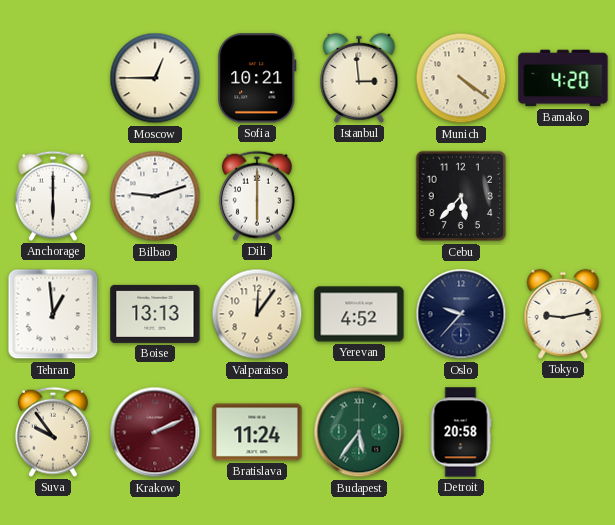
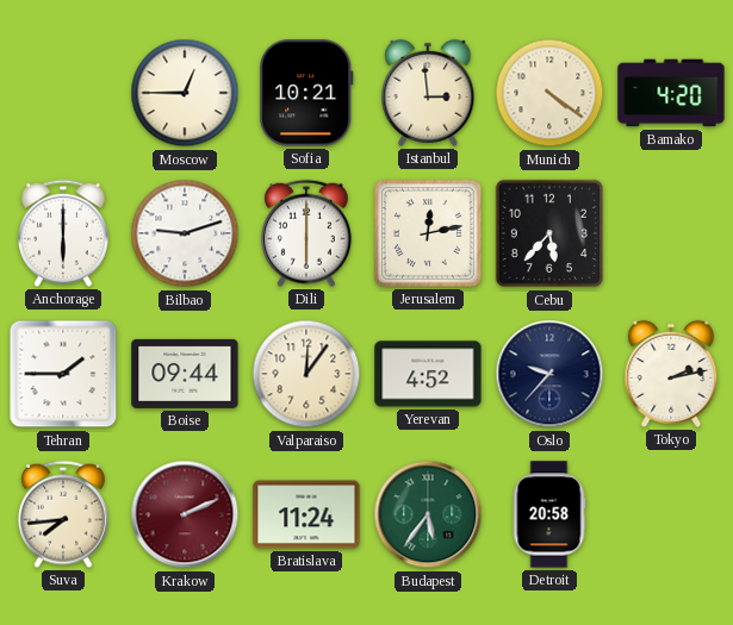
Jerusalem: none -> 12:13 (428, 233)
Tehran: 12:59 -> 1:45 (63, 374)
Boise: 13:13 -> 09:44 (185, 374)
Tokyo: 9:13 -> 2:13 (671, 374)
Suva: 9:54 -> 7:44 (63, 514)
